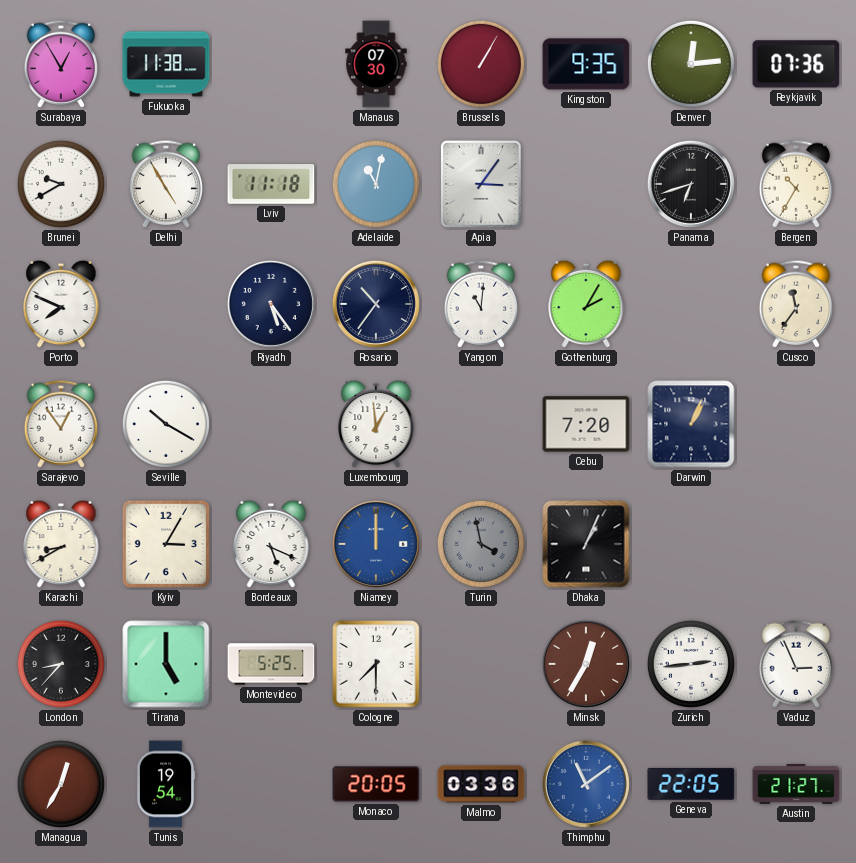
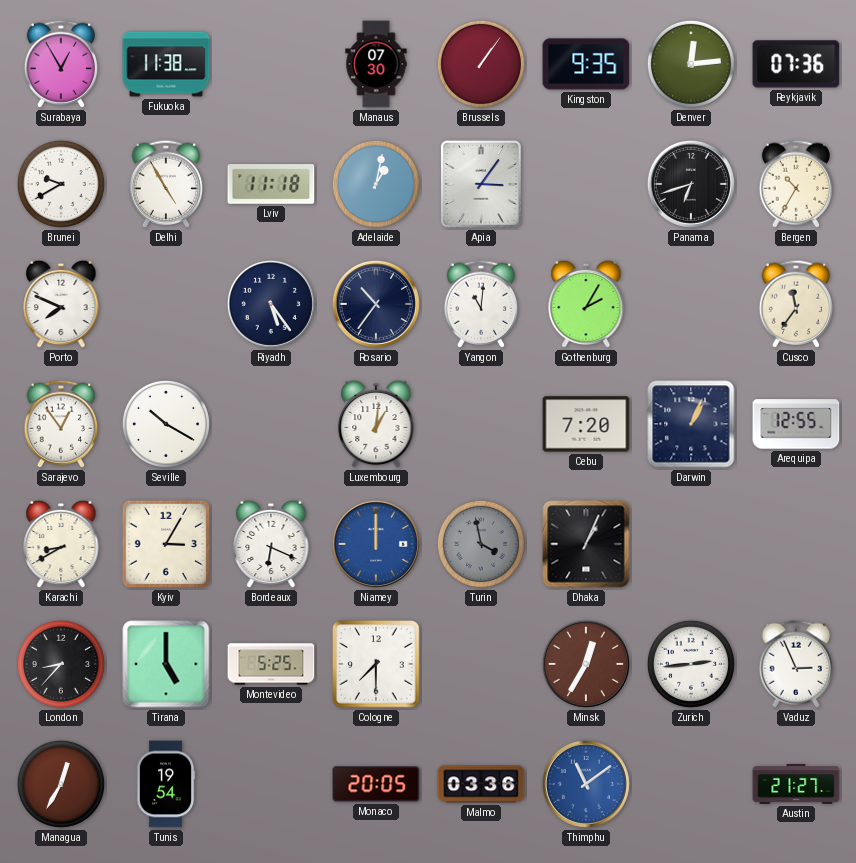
Brussels: 1:05 -> 1:06 (481, 64)
Adelaide: 11:02 -> 1:02 (376, 184)
Luxembourg: 12:59 -> 1:01 (376, 424)
Arequipa: none -> 12:55 (796, 424)
Bordeaux: 5:19 -> 6:19 (271, 544)
Geneva: 22:05 -> none (691, 784)
